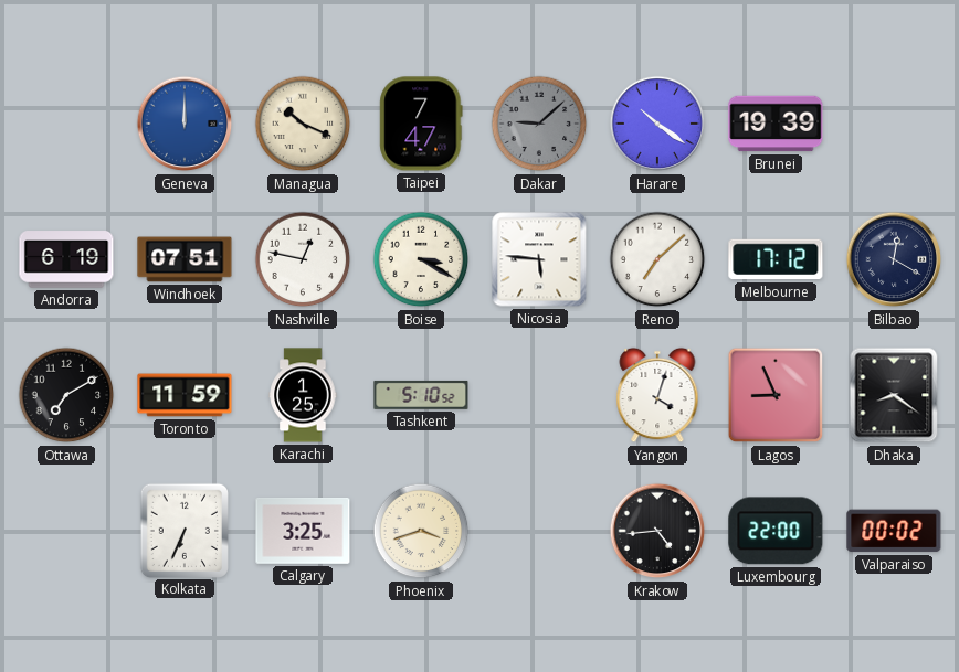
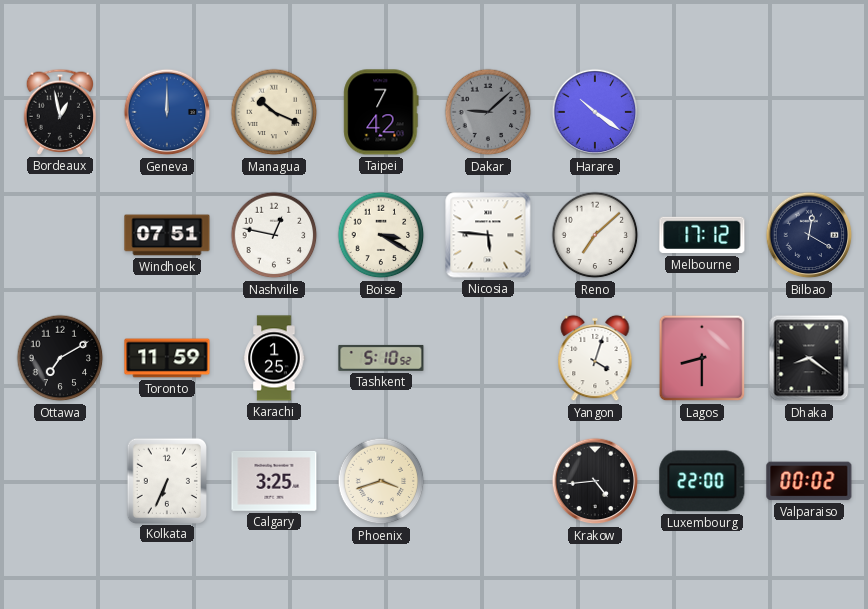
Bordeaux: none -> 12:58 (60, 112)
Taipei: 7:47 -> 7:42 (381, 112)
Brunei: 19:39 -> none (776, 124)
Andorra: 6:19 -> none (66, 259)
Lagos: 8:56 -> 8:30 (702, 358)
